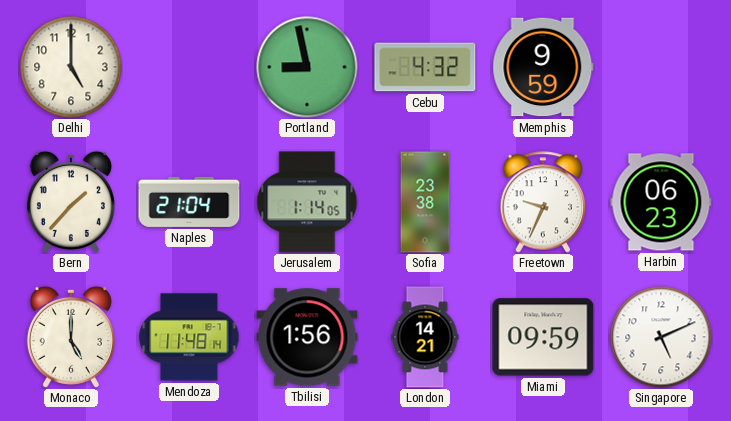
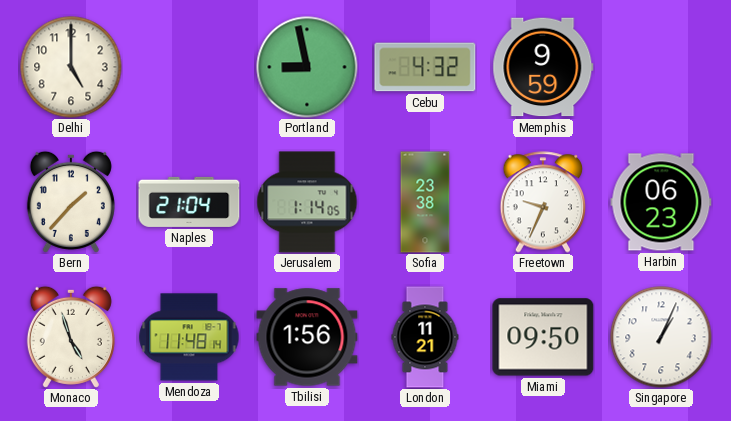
Monaco: 5:00 -> 4:57 (71, 337)
London: 14:21 -> 11:21 (425, 337)
Miami: 09:59 -> 09:50 (543, 337)
Singapore: 5:11 -> 1:04 (661, 337)
